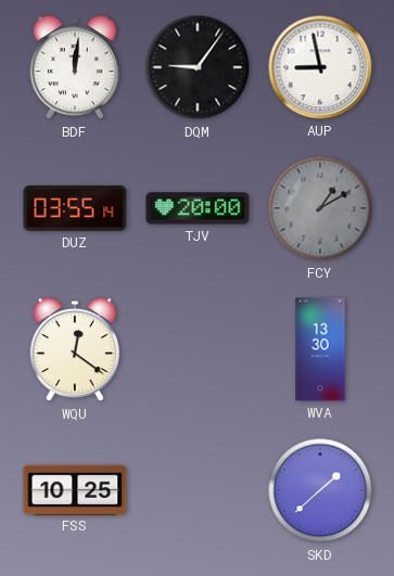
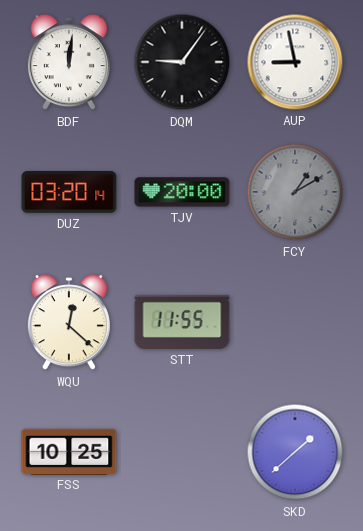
DUZ: 03:55 -> 03:20 (69, 192)
WQU: 12:21 -> 12:22 (69, 323)
STT: none -> 11:55 (182, 322)
WVA: 13:30 -> none (320, 349)
